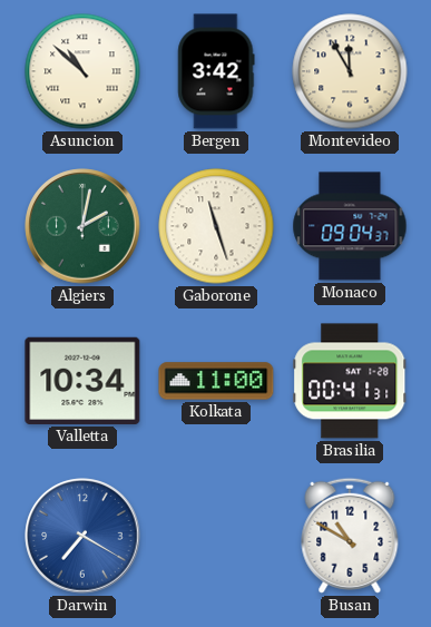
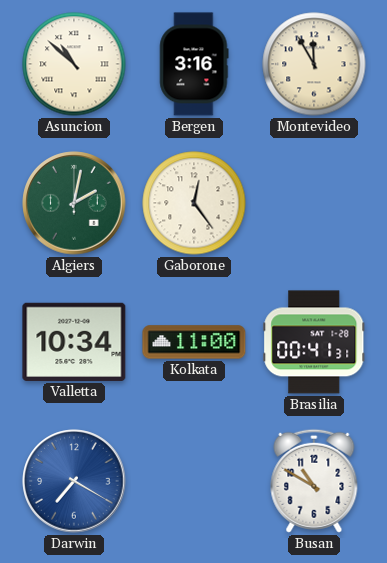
Bergen: 3:42 -> 3:16 (194, 64)
Gaborone: 11:27 -> 12:24 (194, 203)
Monaco: 09:04 -> none (350, 226)
